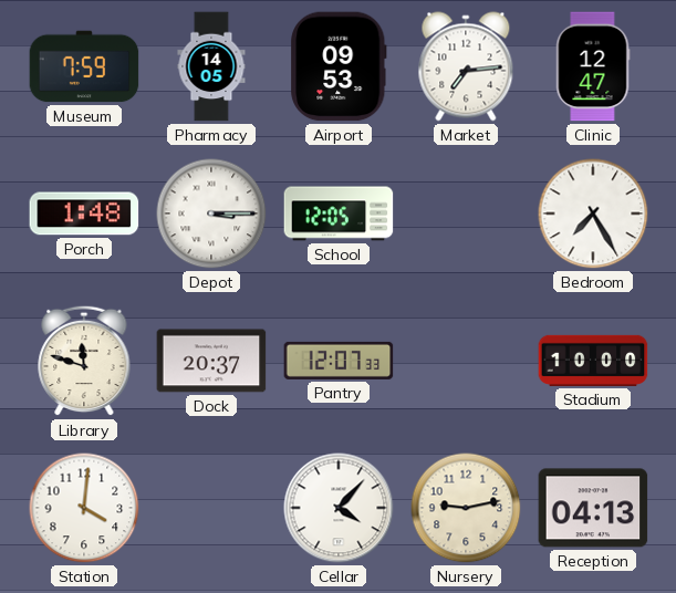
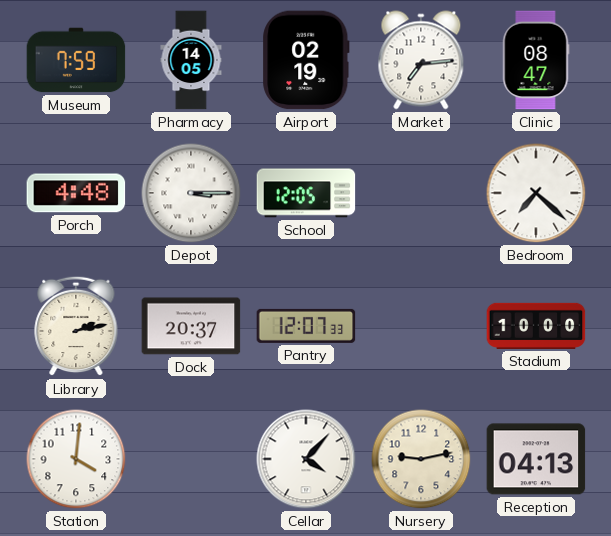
Airport: 09:53 -> 02:19 (306, 60)
Clinic: 12:47 -> 08:47 (536, 60)
Porch: 1:48 -> 4:48 (76, 193)
Bedroom: 7:25 -> 7:22 (536, 193)
Library: 11:48 -> 2:13 (76, 326)
